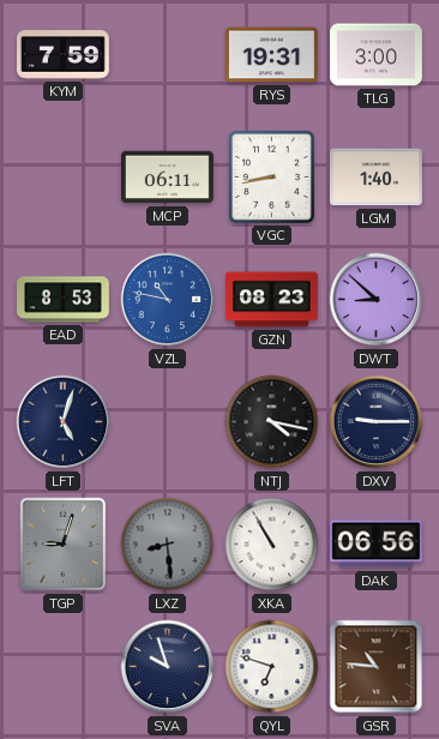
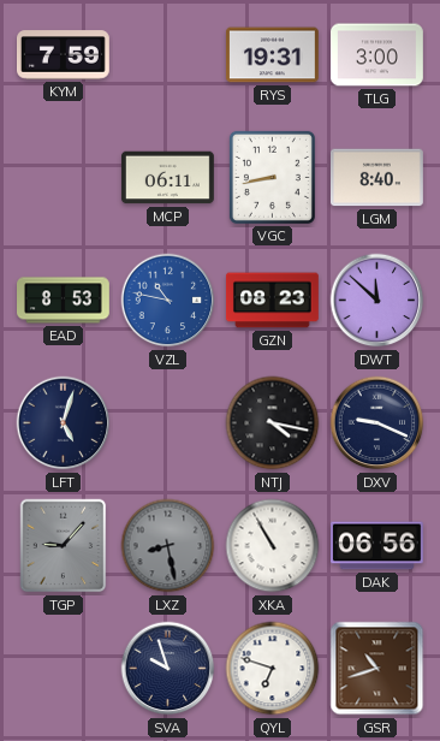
LGM: 1:40 -> 8:40 (376, 178)
DWT: 8:52 -> 11:52 (377, 301)
DXV: 9:15 -> 9:19 (377, 423)
TGP: 9:03 -> 9:07 (64, 546)
LXZ: 8:29 -> 8:28 (168, 546)
GSR: 10:46 -> 10:42 (377, 669)
